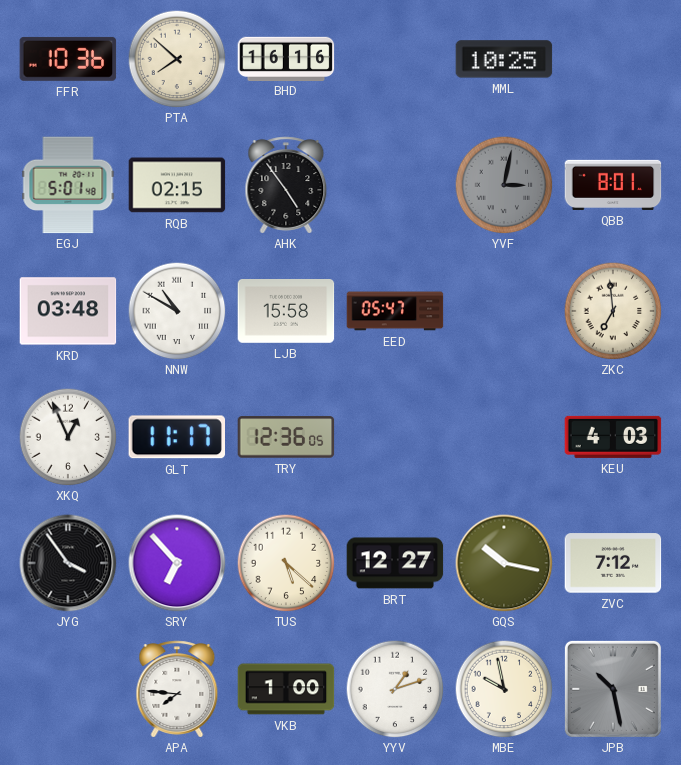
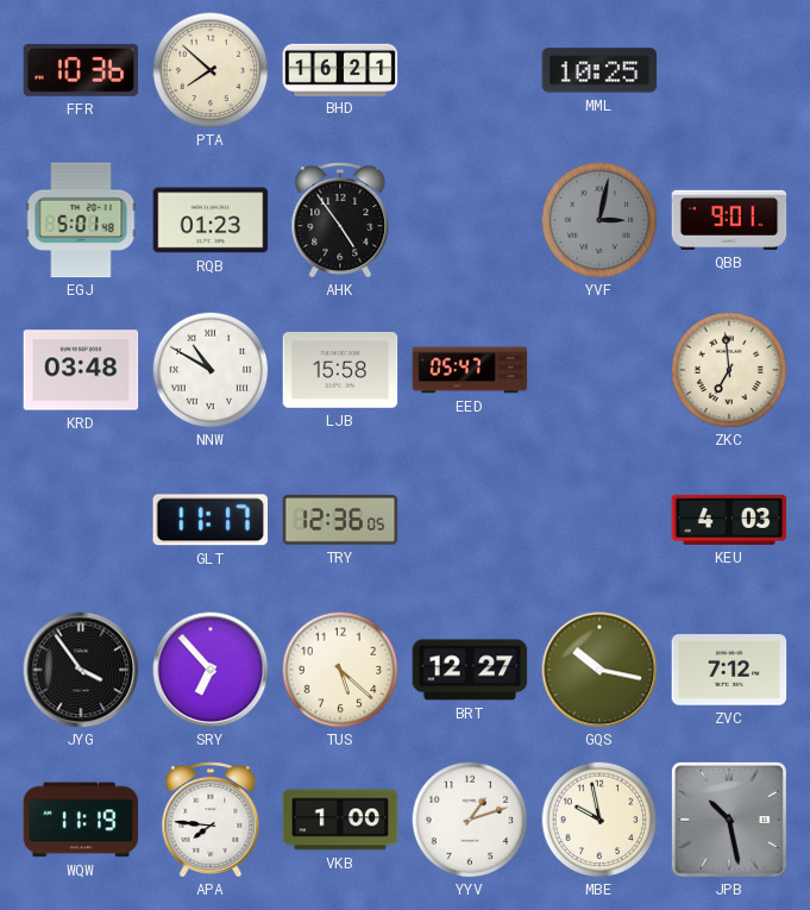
BHD: 16:16 -> 16:21 (340, 69)
RQB: 02:15 -> 01:23 (211, 220)
QBB: 8:01 -> 9:01 (729, 220)
XKQ: 12:56 -> none (68, 437)
WQW: none -> 11:19 (81, 820)
